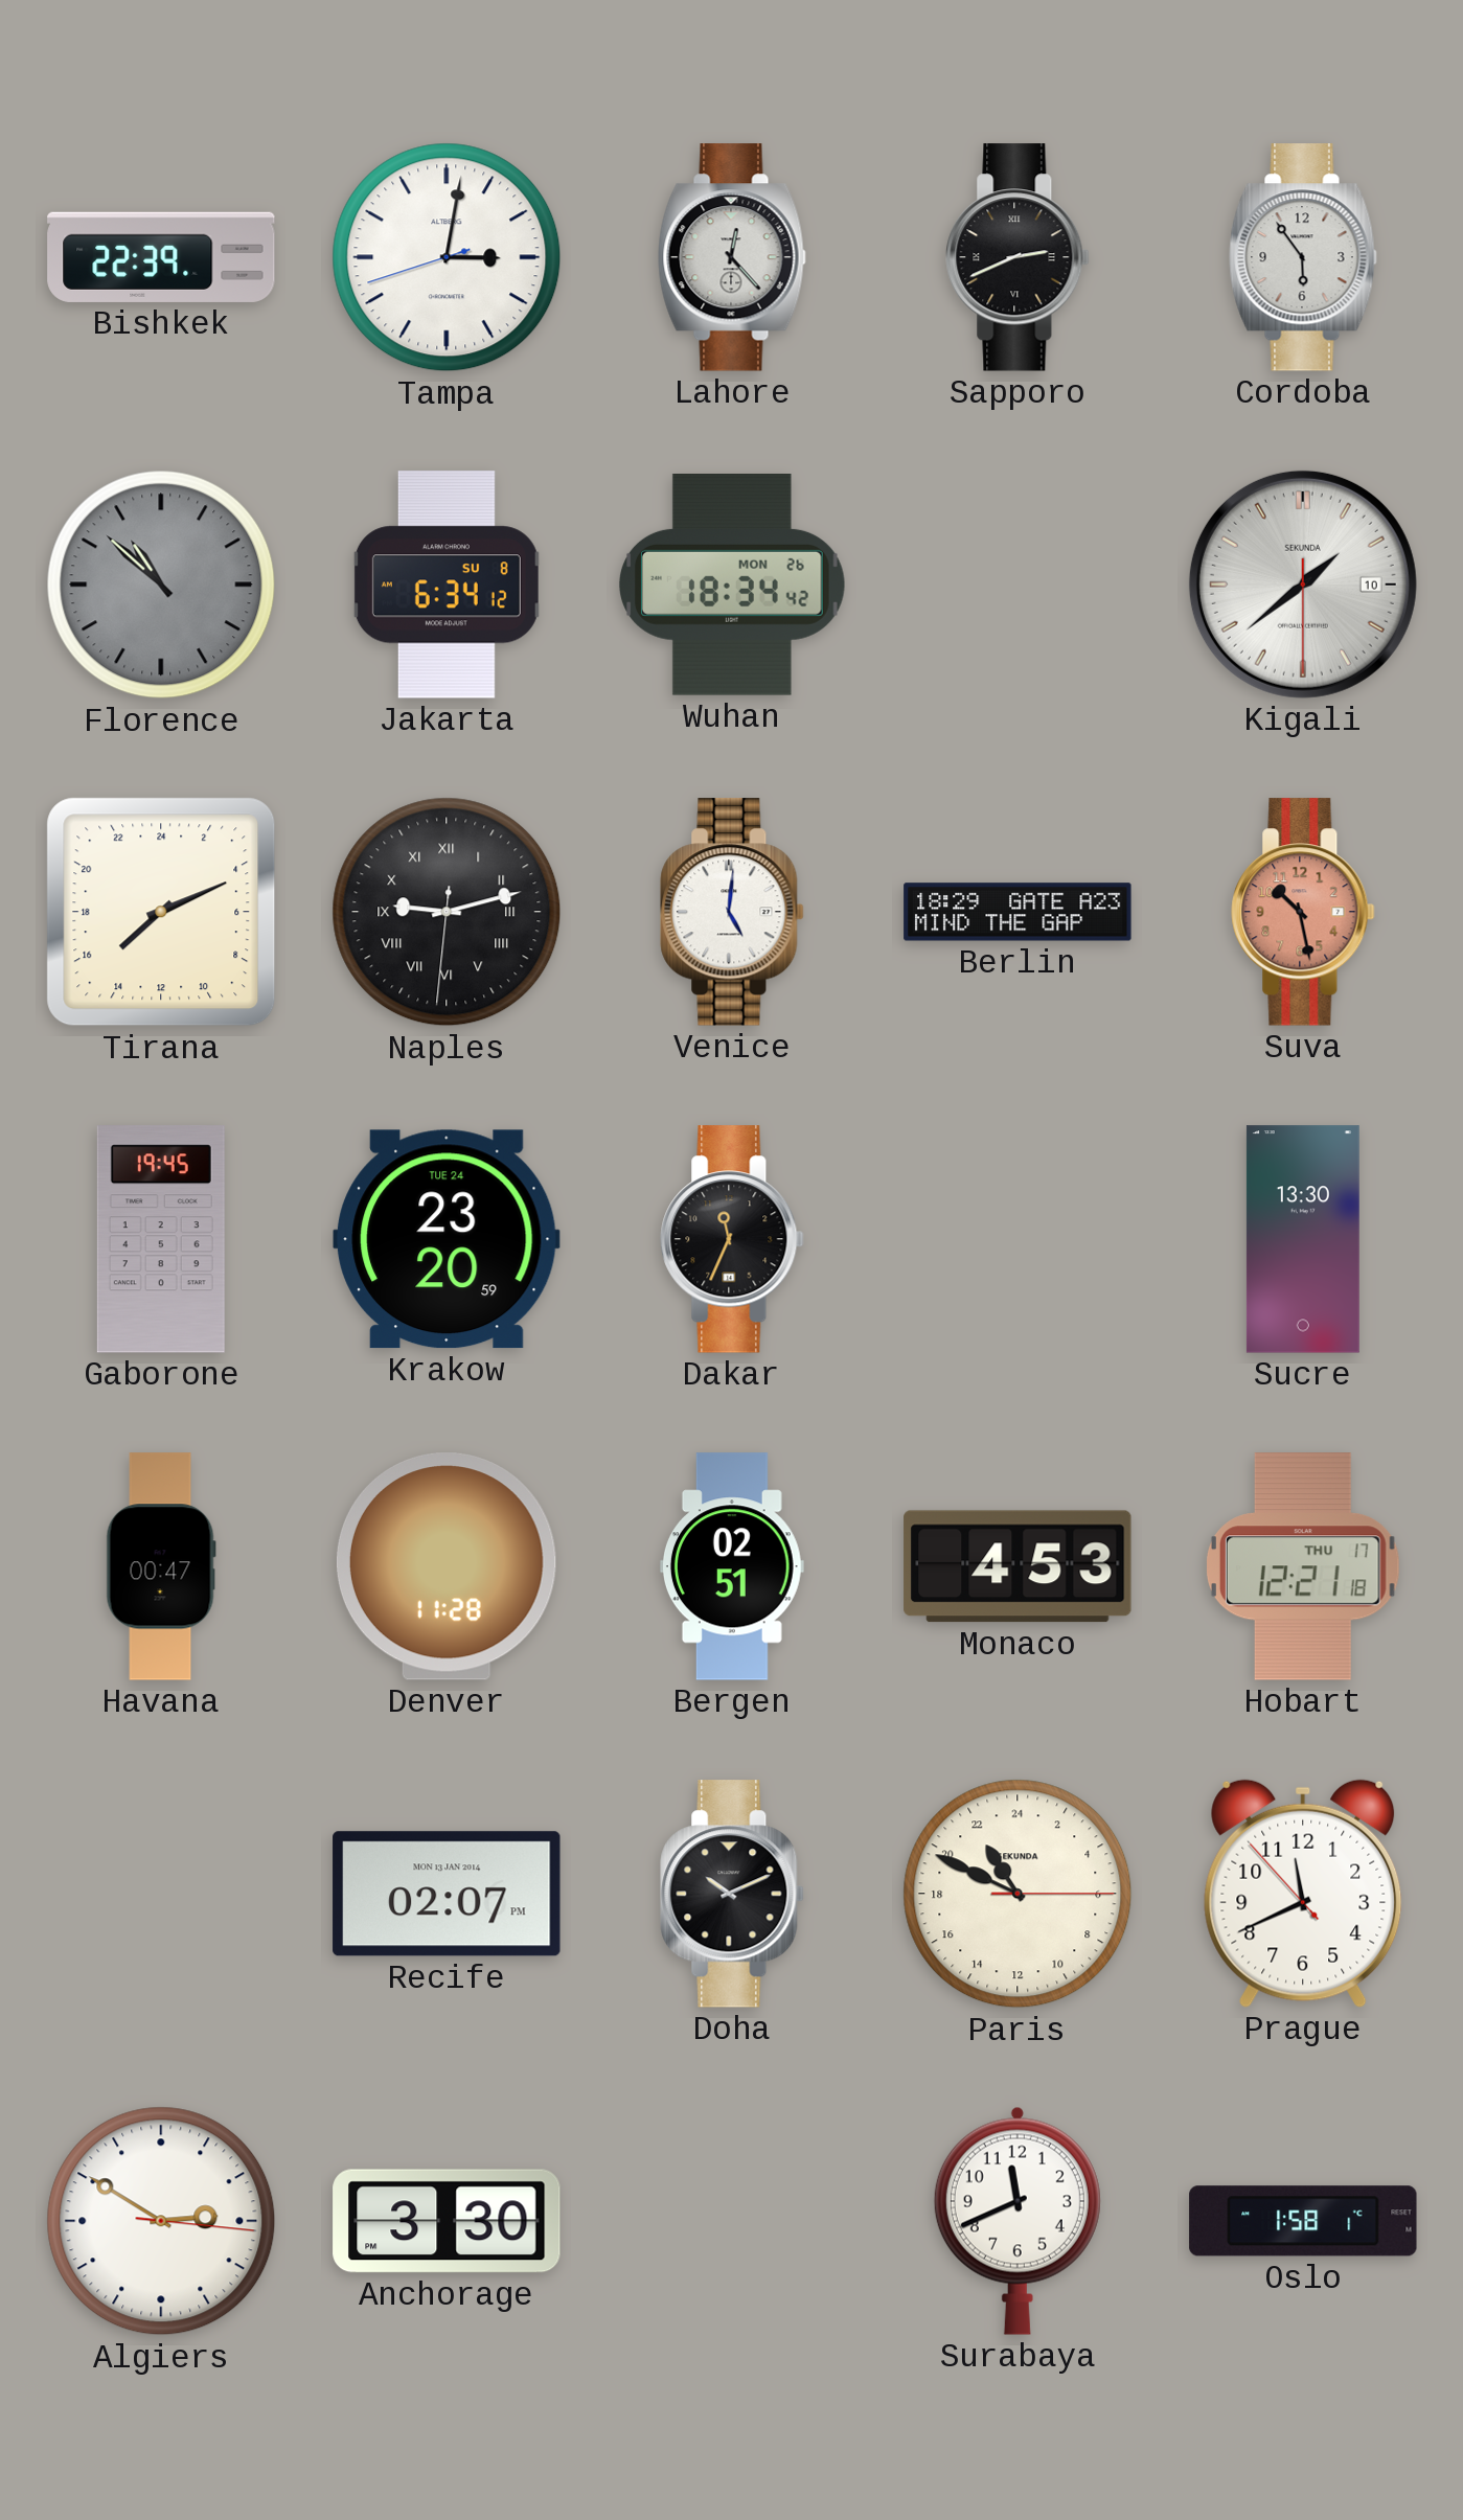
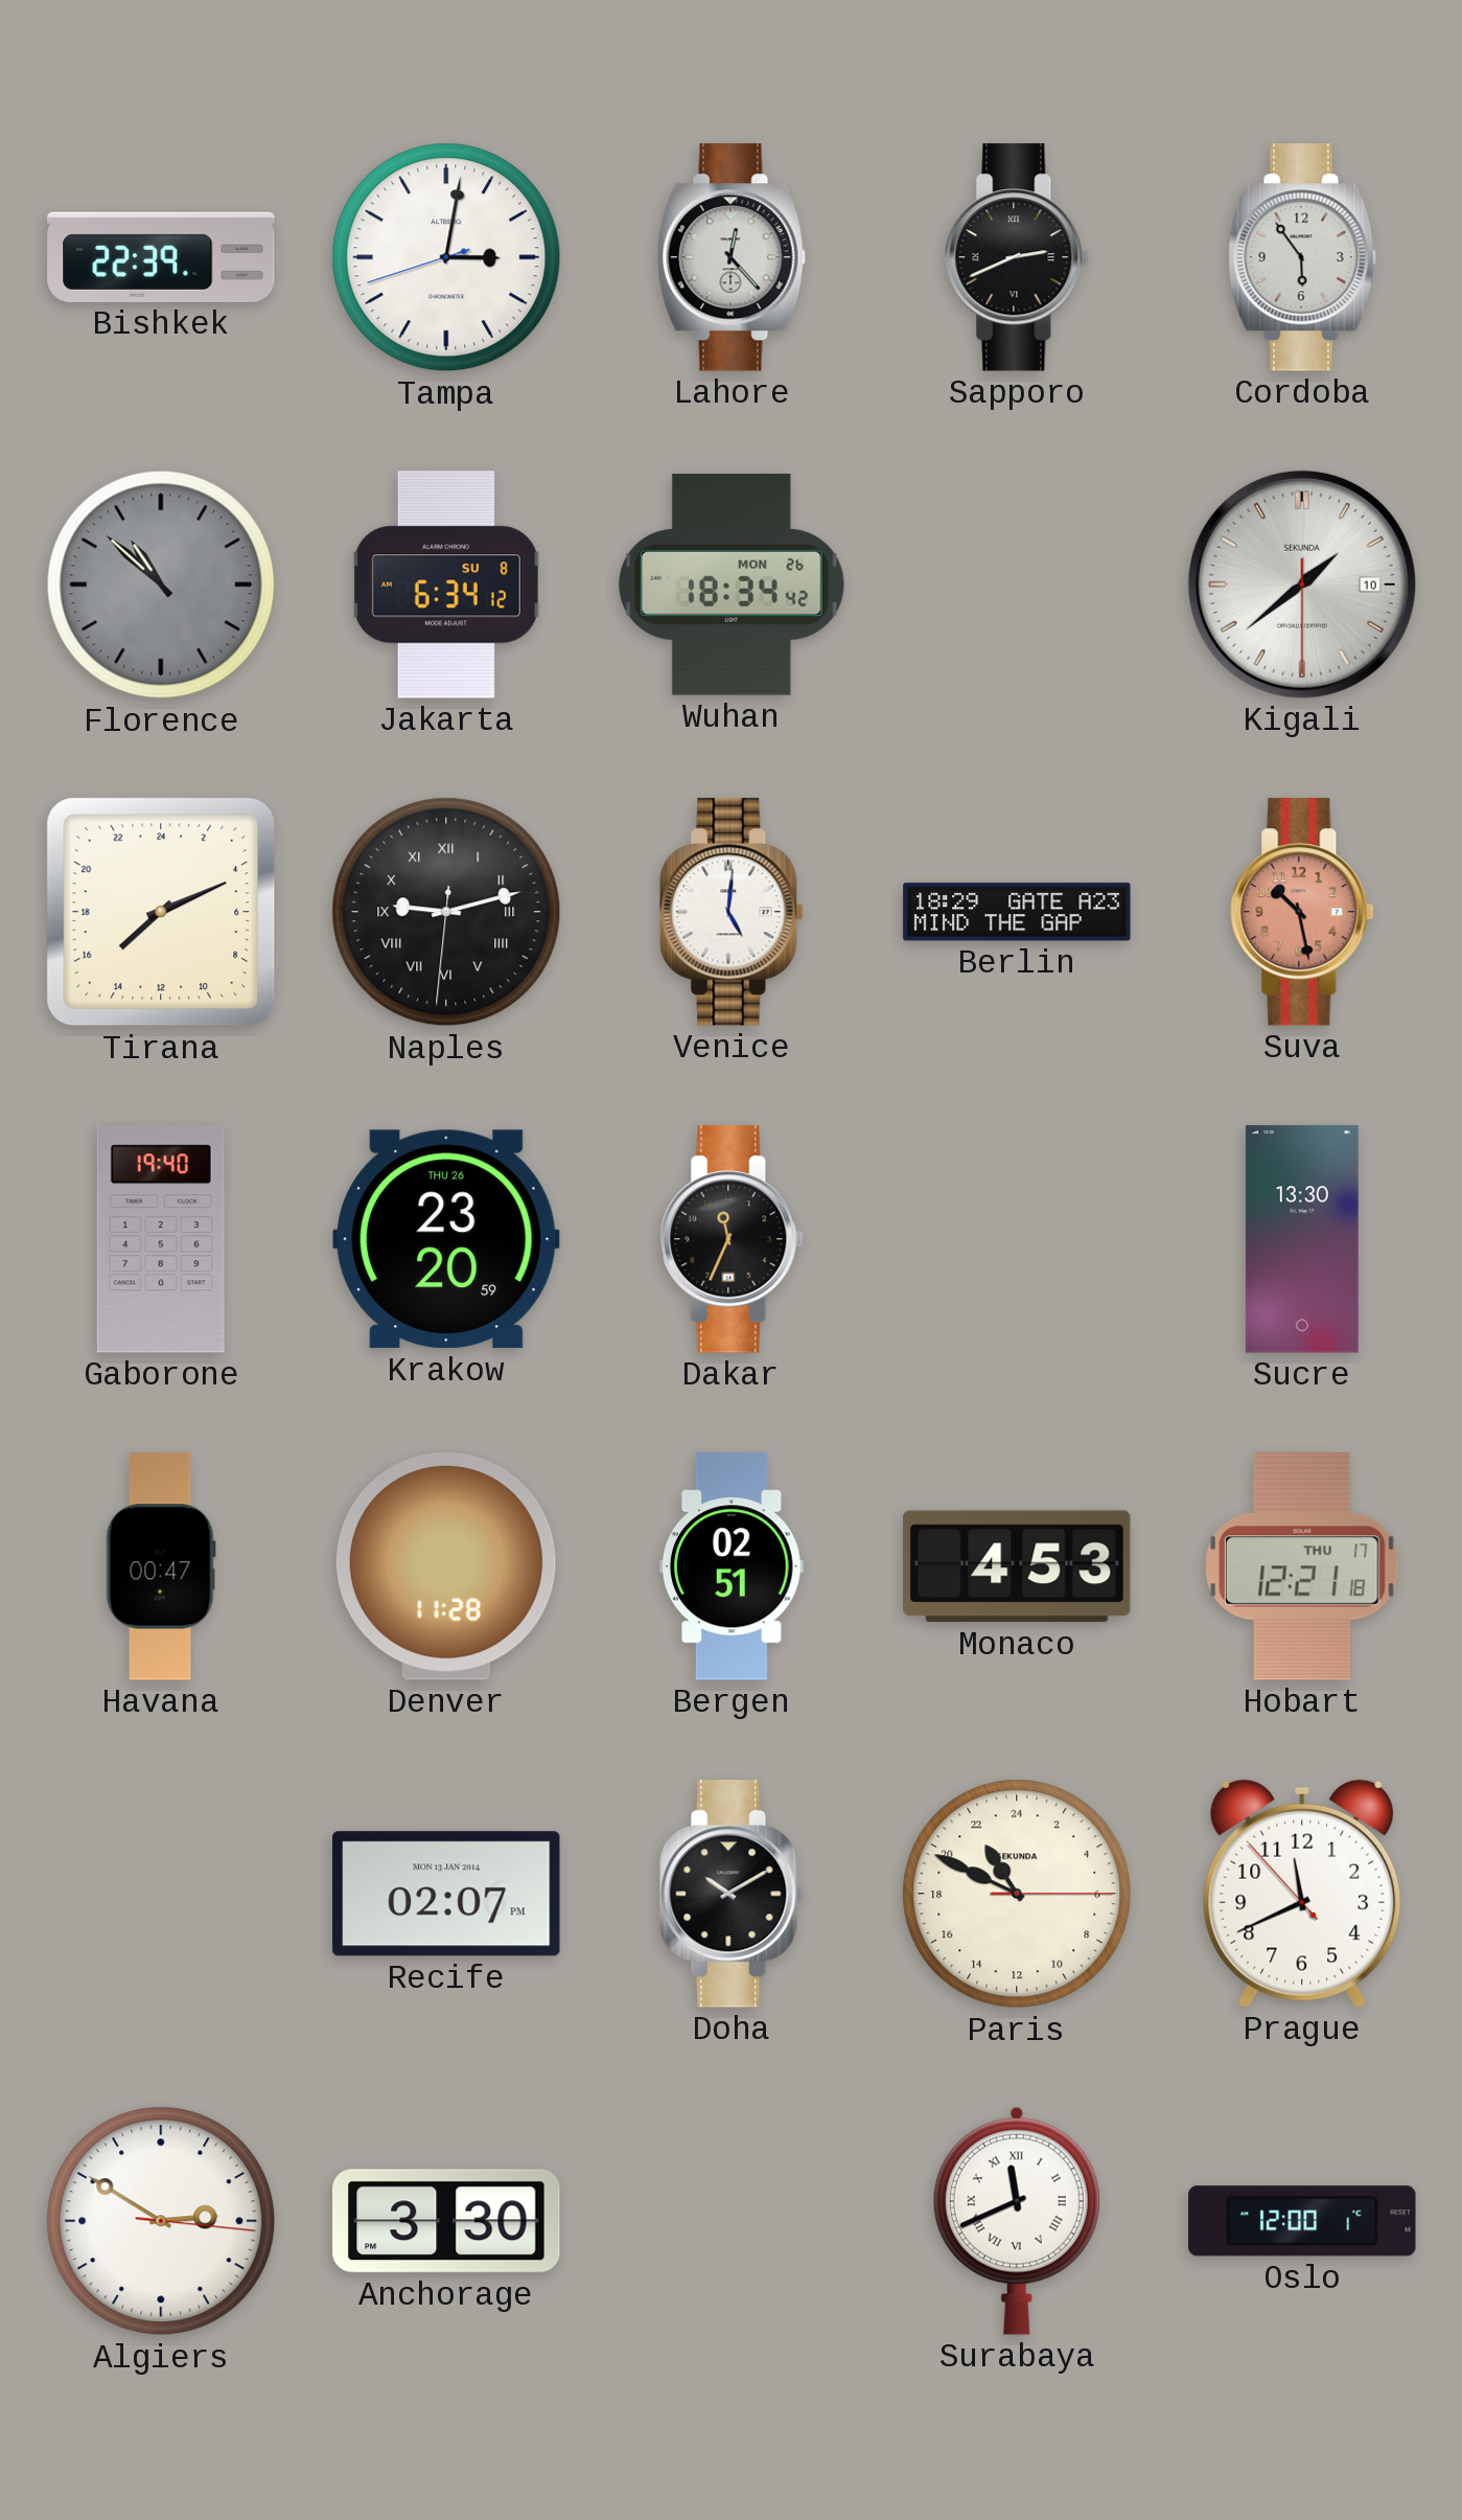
Gaborone: 19:45 -> 19:40 (161, 1239)
Krakow date: TUE 24 -> THU 26 (446, 1239)
Doha: 10:11 -> 10:10 (732, 1894)
Surabaya numerals: Arabic -> Roman (1017, 2221)
Oslo: 1:58 -> 12:00 (1302, 2221)
